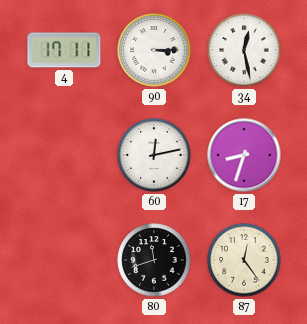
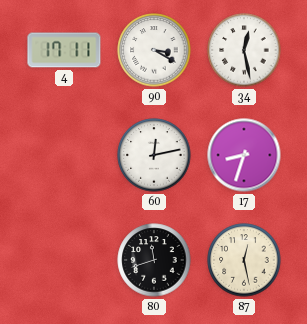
90: 3:15 -> 3:20 (154, 50)
87: 12:24 -> 12:28 (244, 260)
